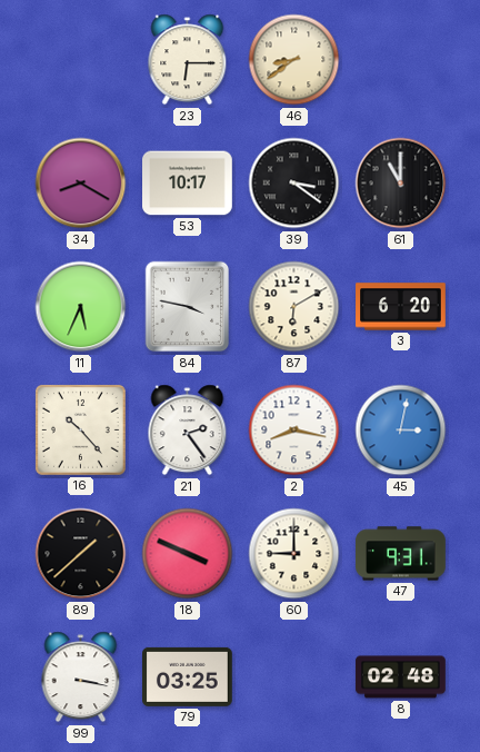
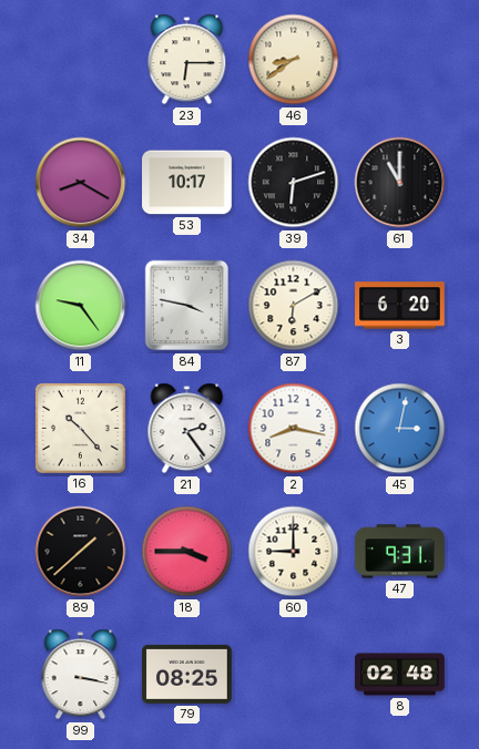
39: 3:21 -> 6:12 (294, 183)
11: 5:34 -> 9:24 (81, 306)
18: 3:49 -> 3:45 (187, 552)
79: 03:25 -> 08:25 (187, 674)
